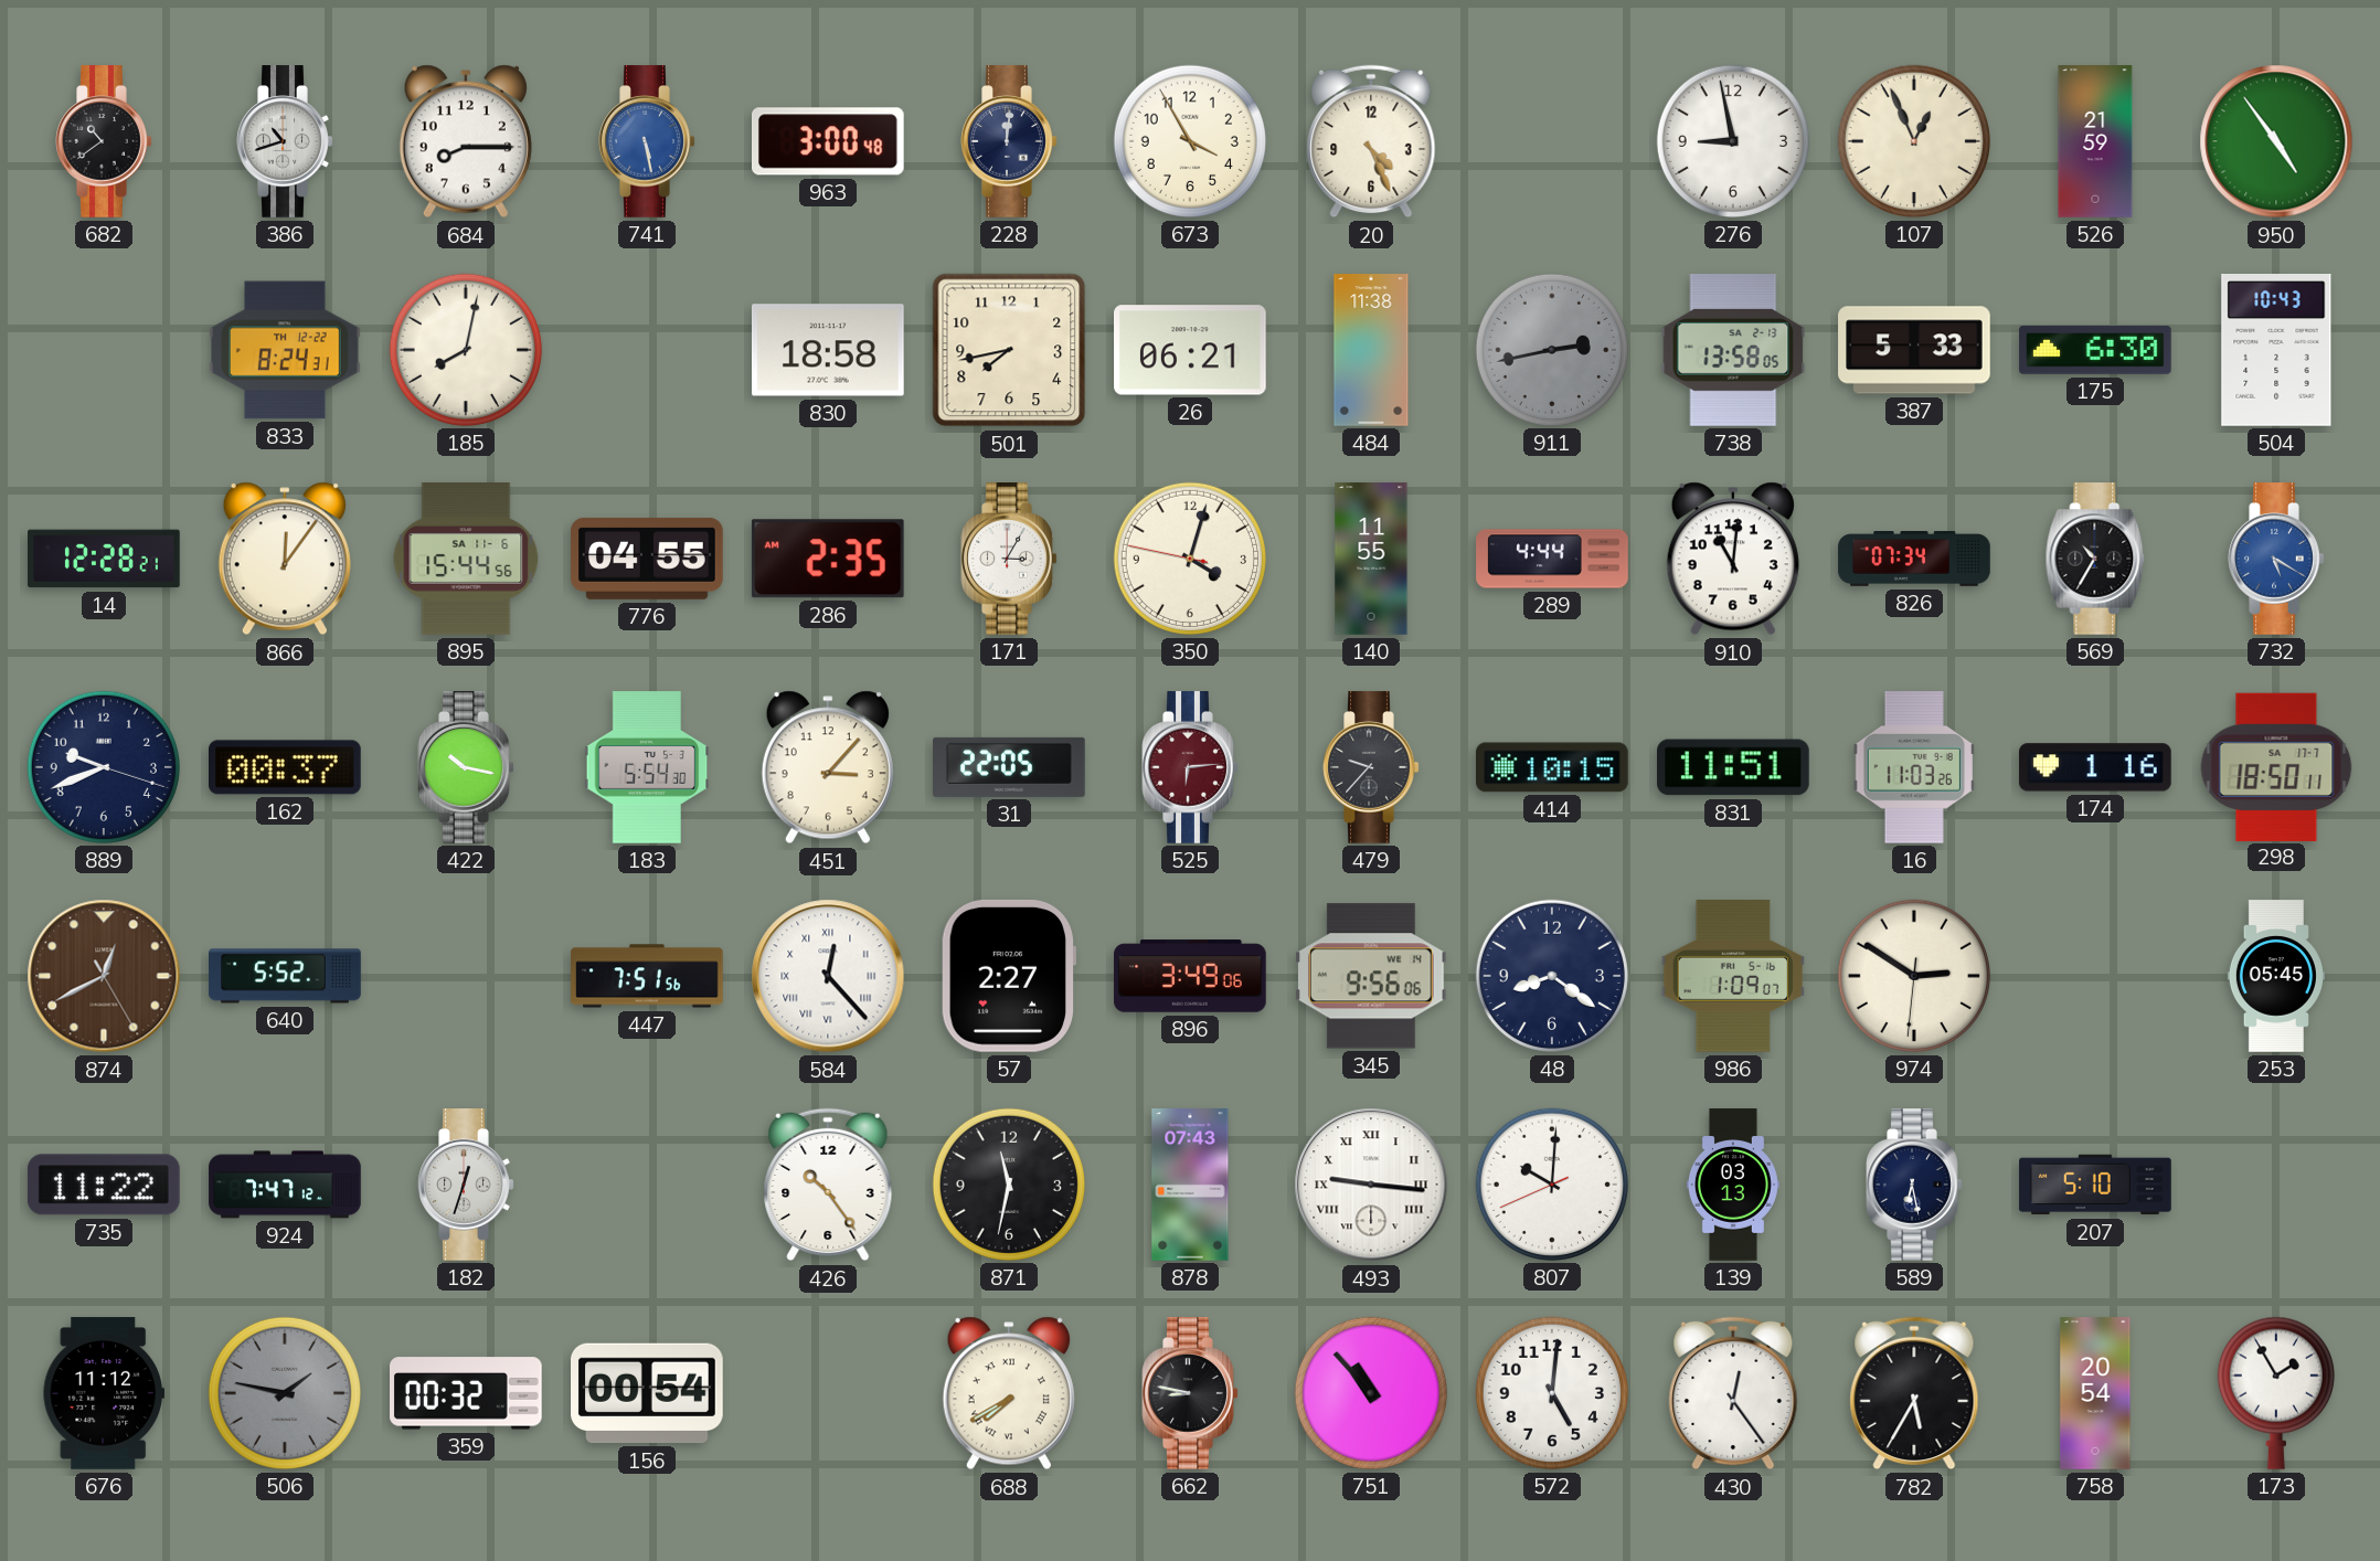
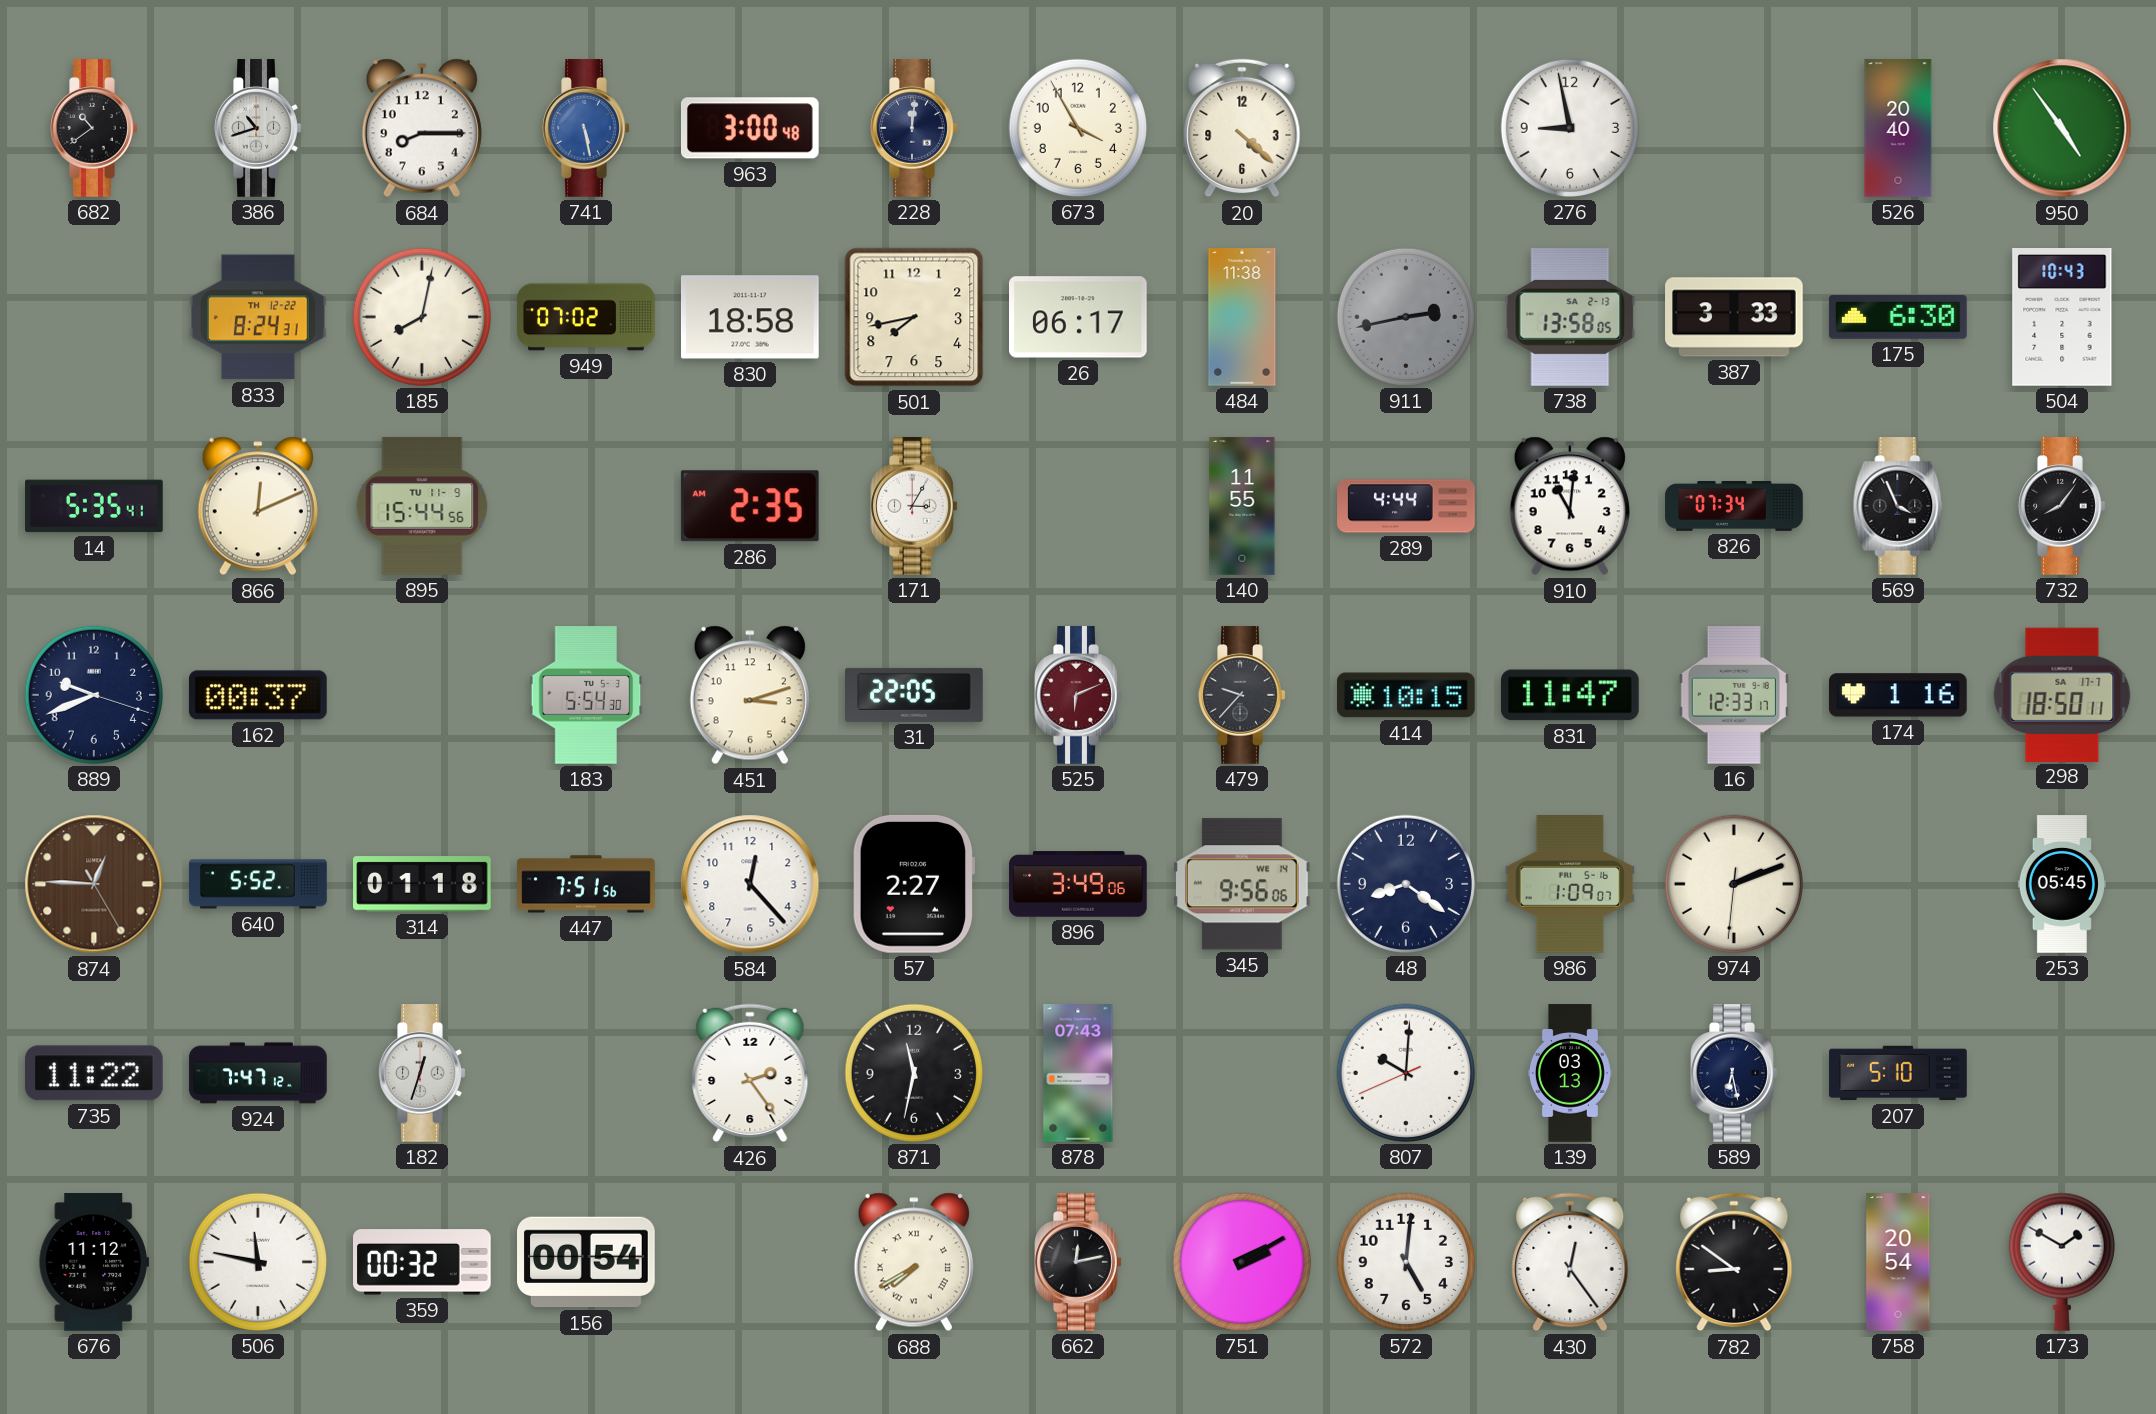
20: 4:26 -> 4:22 (1242, 128)
107: 12:56 -> none (1914, 141)
526: 21:59 -> 20:40 (1898, 128)
949: none -> 07:02 (586, 317)
26: 06:21 -> 06:17 (1079, 317)
387: 5:33 -> 3:33 (1734, 317)
14: 12:28 -> 5:35 (94, 506)
866: 12:06 -> 12:11 (258, 506)
895 date: SA 11-6 -> TU 11-9 (422, 506)
776: 04:55 -> none (647, 559)
350: 4:02 -> none (1190, 559)
569: 10:35 -> 3:56 (1898, 506)
732: 5:20 -> 8:06 (2062, 506)
732 dial: blue -> black (2062, 506)
422: 10:17 -> none (466, 767)
451: 3:07 -> 3:12 (750, 695)
525: 6:14 -> 6:11 (1078, 695)
831: 11:51 -> 11:47 (1571, 695)
16: 11:03 -> 12:33 (1734, 696)
874: 12:40 -> 12:45 (94, 884)
314: none -> 01:18 (422, 884)
584 numerals: Roman -> Arabic (750, 884)
974: 2:50 -> 2:11 (1734, 884)
426: 10:24 -> 2:24 (750, 1073)
493: 9:16 -> none (1371, 1185)
506: 1:47 -> 11:47 (258, 1262)
506 dial: grey -> white (258, 1262)
662: 8:47 -> 12:13 (1078, 1262)
751: 10:53 -> 2:10 (1242, 1262)
782: 5:35 -> 8:51 (1734, 1262)
173: 1:55 -> 1:50 (2062, 1262)
